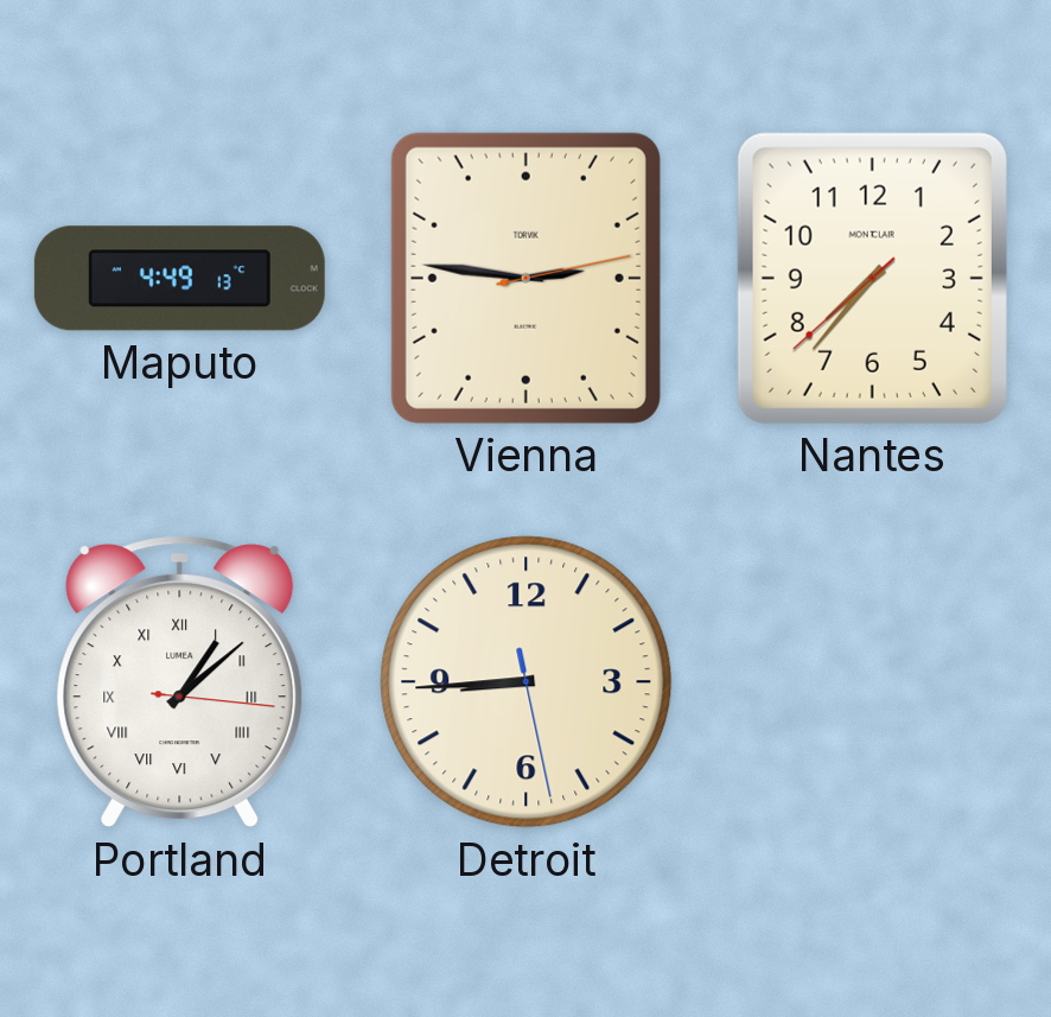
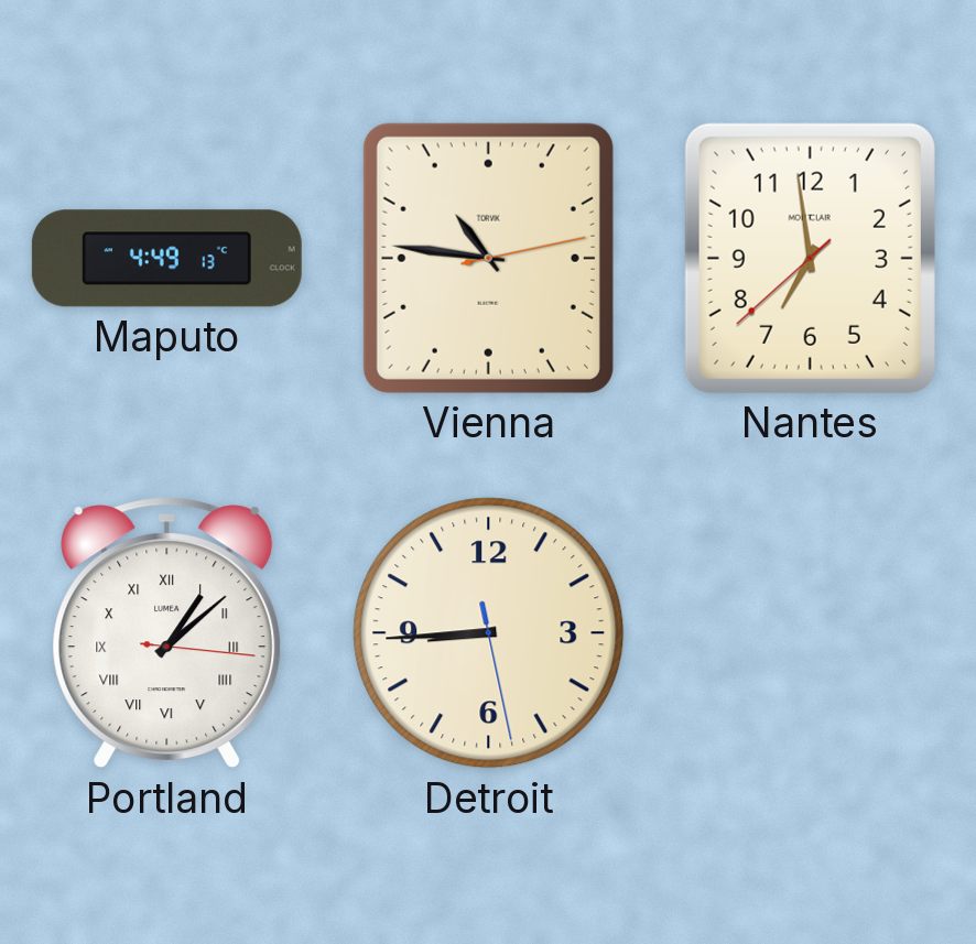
Vienna: 2:46 -> 10:46 (488, 258)
Nantes: 7:36 -> 6:58 (810, 258)
